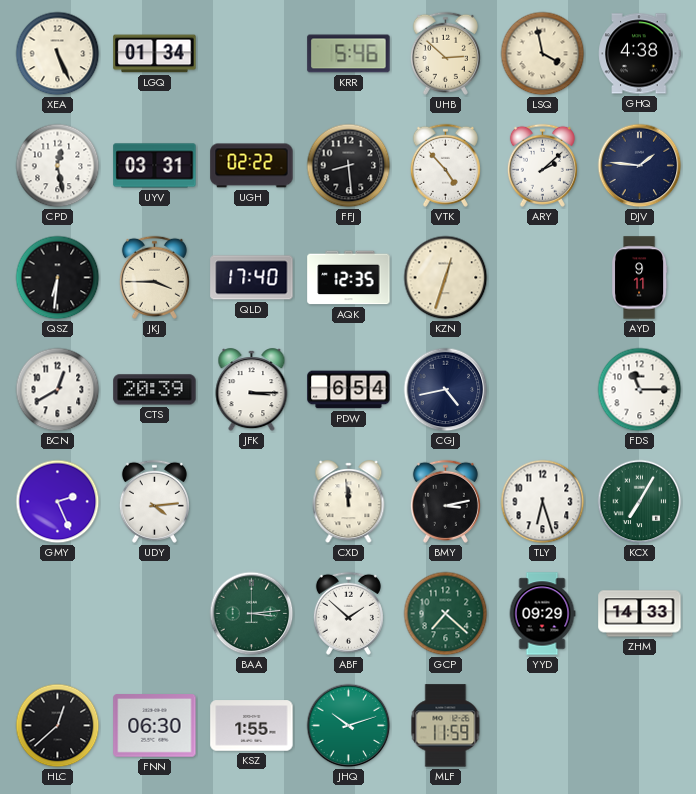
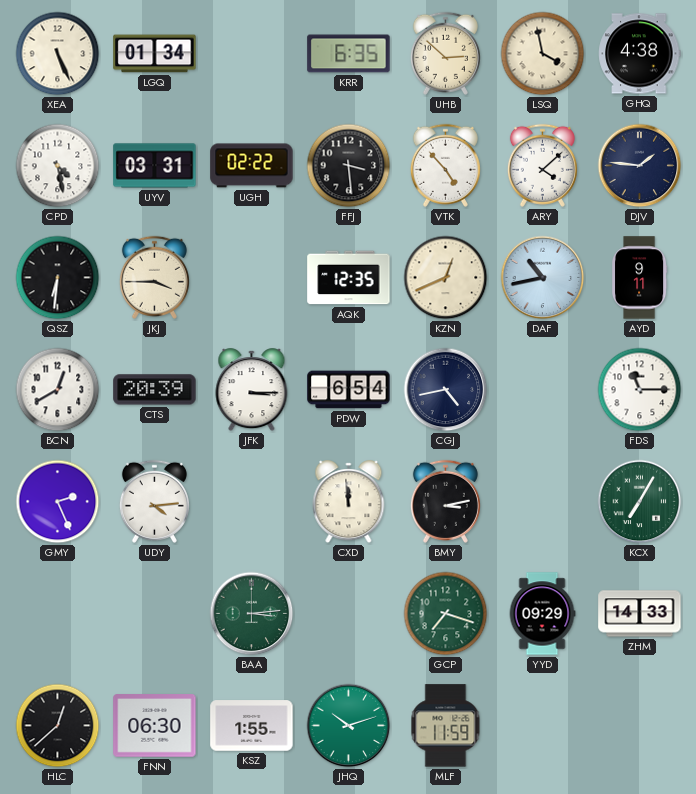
KRR: 5:46 -> 6:35 (349, 54)
CPD: 12:28 -> 4:28 (58, 166)
FFJ: 8:29 -> 3:29 (349, 166)
ARY: 2:08 -> 4:08 (542, 165)
QLD: 17:40 -> none (252, 278)
KZN: 12:33 -> 12:41 (446, 278)
DAF: none -> 10:43 (543, 278)
TLY: 6:27 -> none (543, 502)
ABF: 1:52 -> none (348, 613)
GCP: 7:22 -> 7:18 (446, 614)
